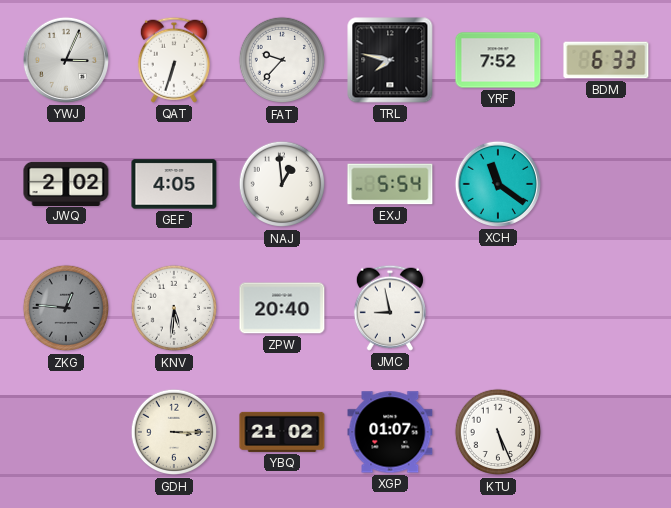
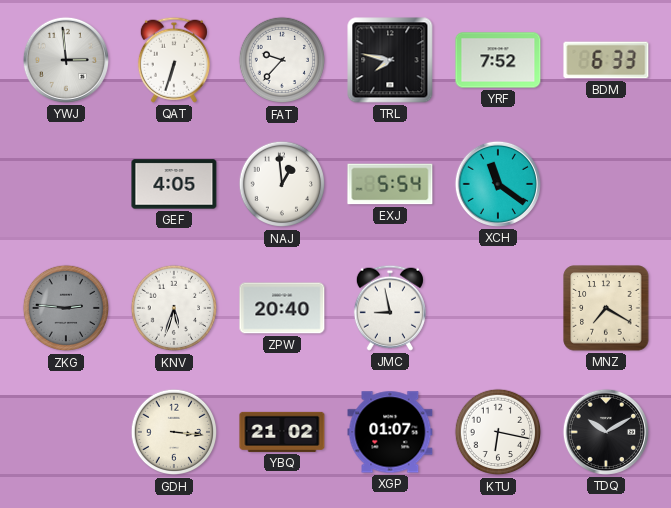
YWJ: 3:04 -> 2:59 (66, 60)
JWQ: 2:02 -> none (66, 183)
ZKG: 12:46 -> 2:46 (66, 308)
KNV: 5:31 -> 5:33 (174, 308)
MNZ: none -> 7:20 (606, 308)
GDH: 3:15 -> 3:16 (174, 432)
KTU: 5:26 -> 6:17 (498, 432)
TDQ: none -> 10:10 (606, 432)
